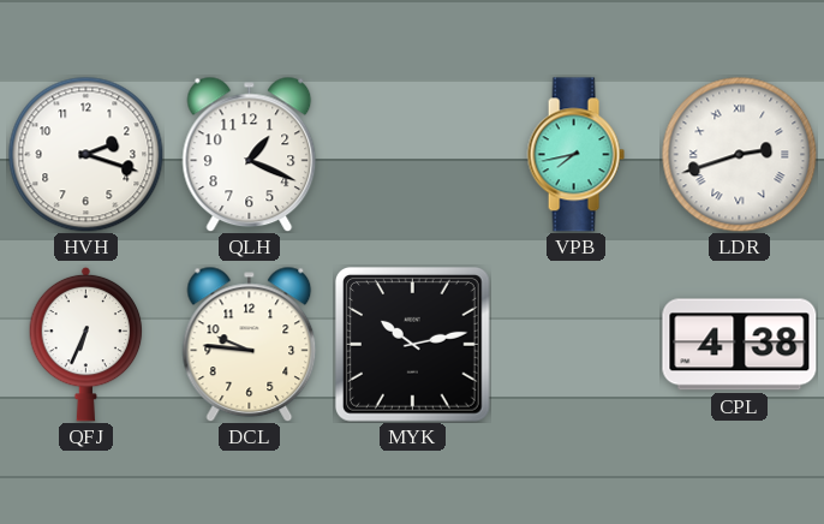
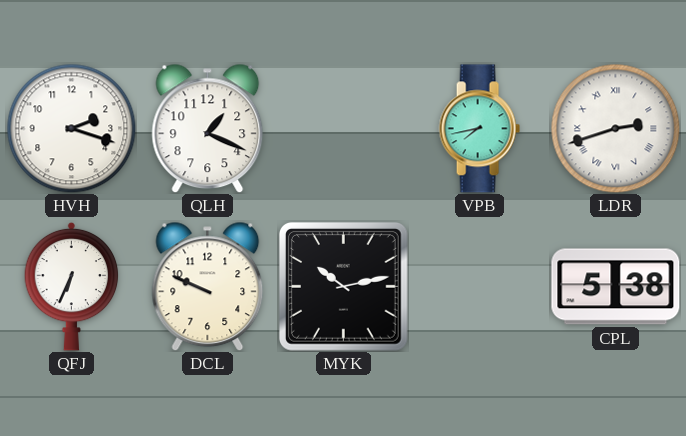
DCL: 9:46 -> 9:49 (208, 286)
CPL: 4:38 -> 5:38 (616, 287)
